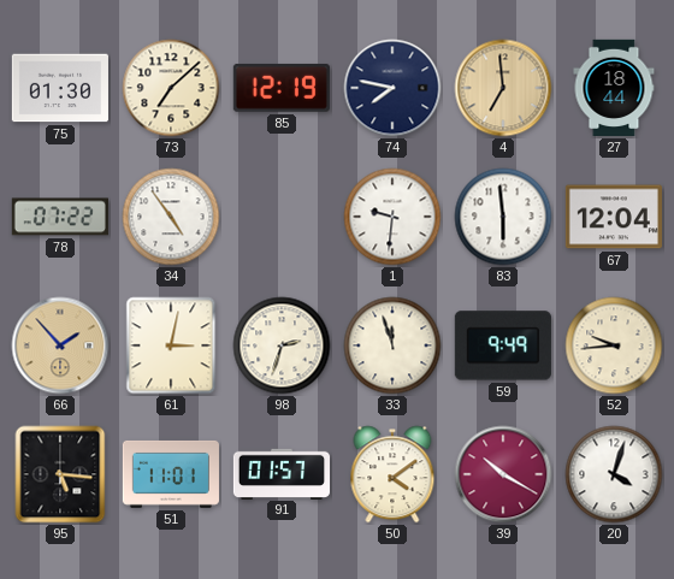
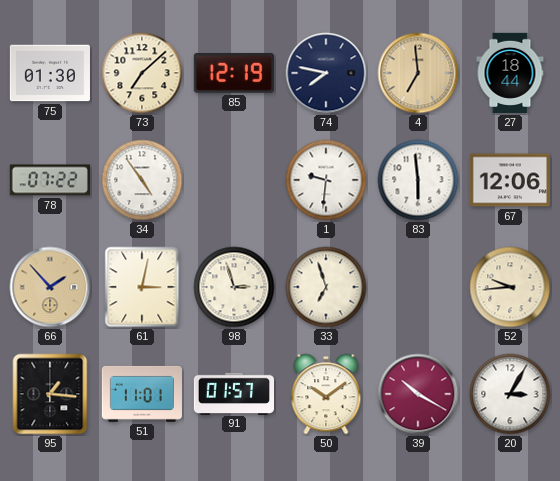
67: 12:04 -> 12:06 (510, 180)
98: 2:33 -> 2:57 (234, 287)
33: 11:57 -> 6:57 (326, 287)
59: 9:49 -> none (503, 345)
95: 5:16 -> 1:16 (50, 394)
50: 4:09 -> 10:09 (326, 394)
20: 4:03 -> 3:05 (510, 394)
